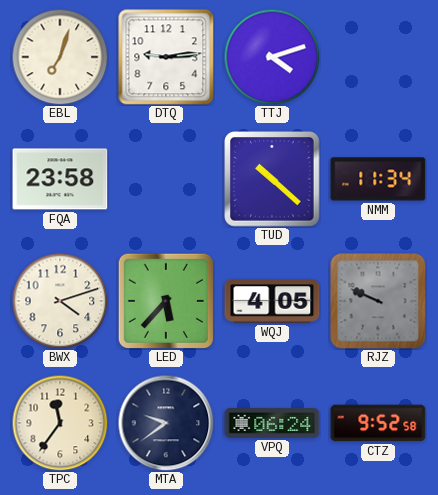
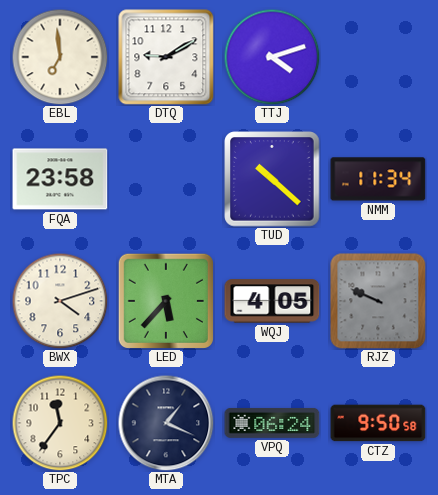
EBL: 7:03 -> 6:59 (60, 57)
DTQ: 9:14 -> 9:10 (166, 57)
MTA: 9:39 -> 1:19 (166, 423)
CTZ: 9:52 -> 9:50 (378, 423)
